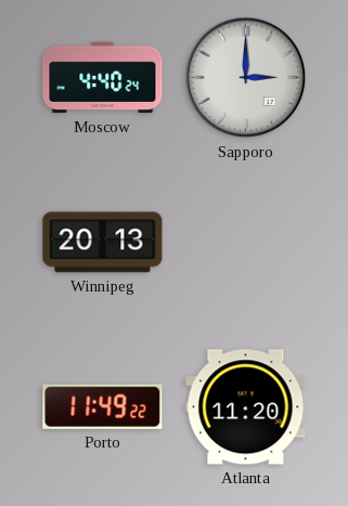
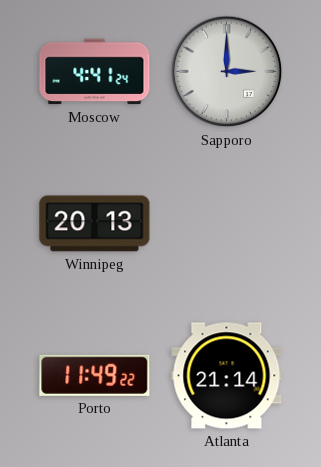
Moscow: 4:40 -> 4:41 (95, 72)
Atlanta: 11:20 -> 21:14 (227, 376)
